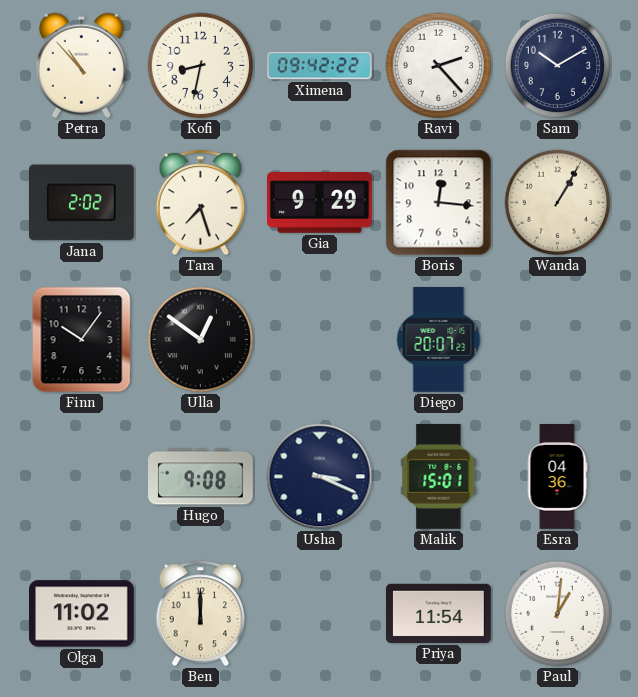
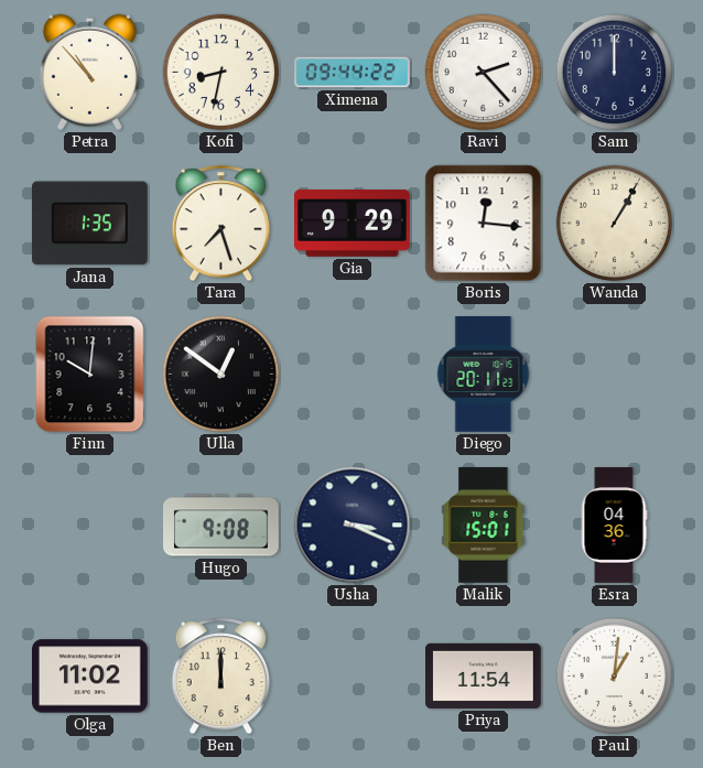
Ximena: 09:42 -> 09:44 (353, 73)
Sam: 10:10 -> 12:00 (615, 73)
Jana: 2:02 -> 1:35 (89, 224)
Finn: 10:06 -> 10:01 (90, 375)
Diego: 20:07 -> 20:11 (484, 375)
